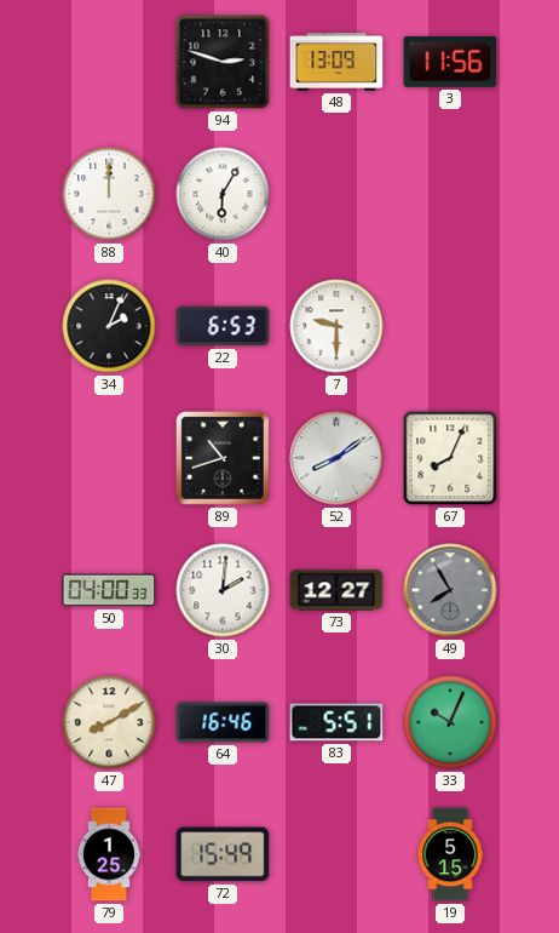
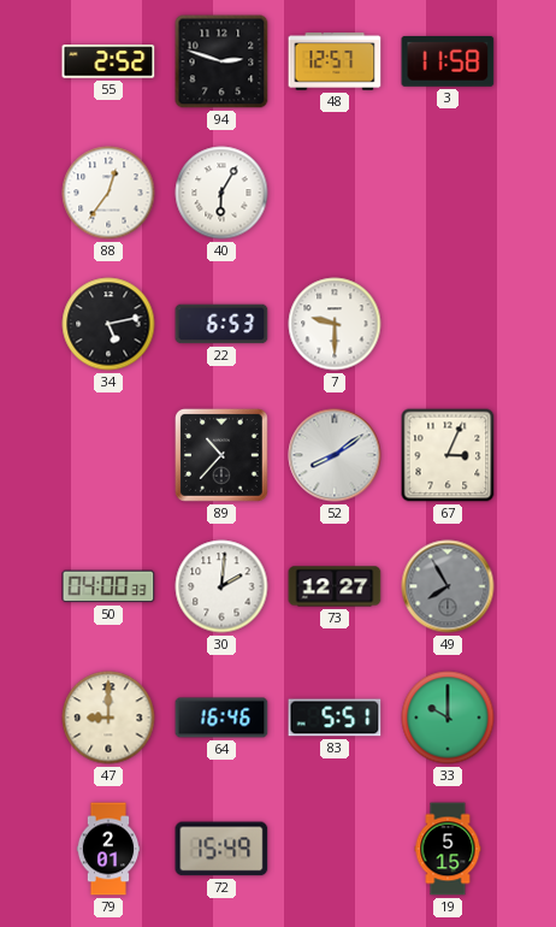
55: none -> 2:52 (108, 61)
48: 13:09 -> 12:57 (335, 61)
3: 11:56 -> 11:58 (448, 61)
88: 12:00 -> 12:36 (108, 193)
34: 2:04 -> 5:13 (108, 324)
89: 10:42 -> 10:37 (223, 456)
67: 8:04 -> 3:04 (448, 455)
47: 8:10 -> 9:00 (108, 718)
33: 10:04 -> 10:00 (448, 718)
79: 1:25 -> 2:01 (108, 849)
